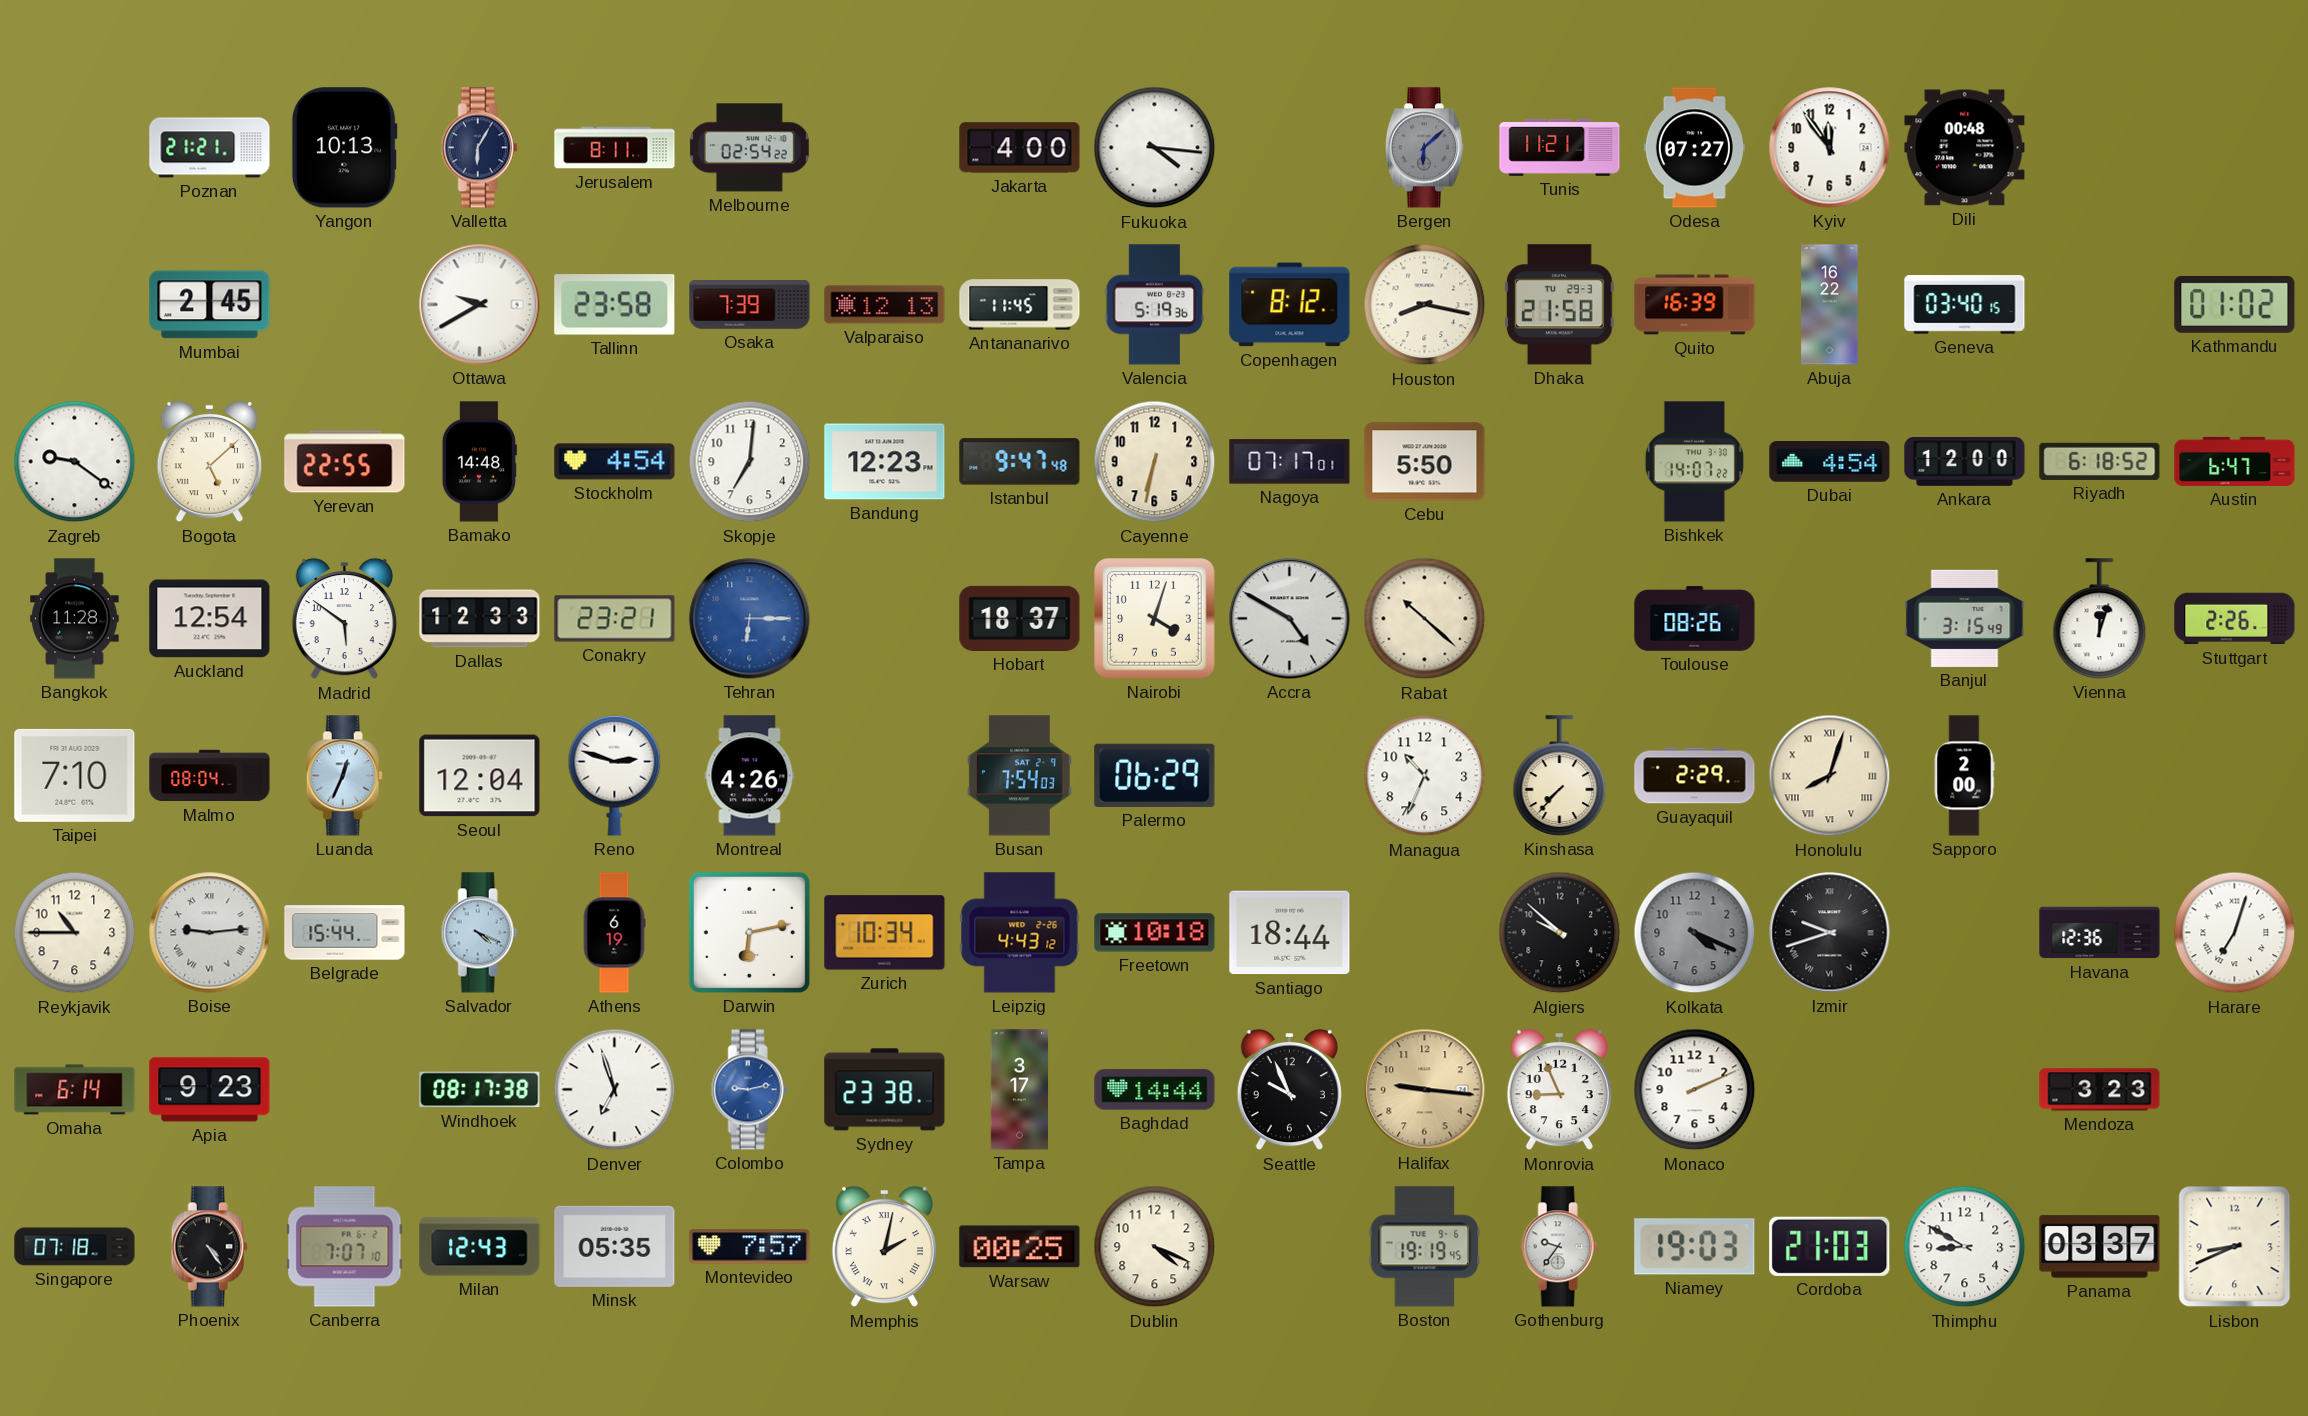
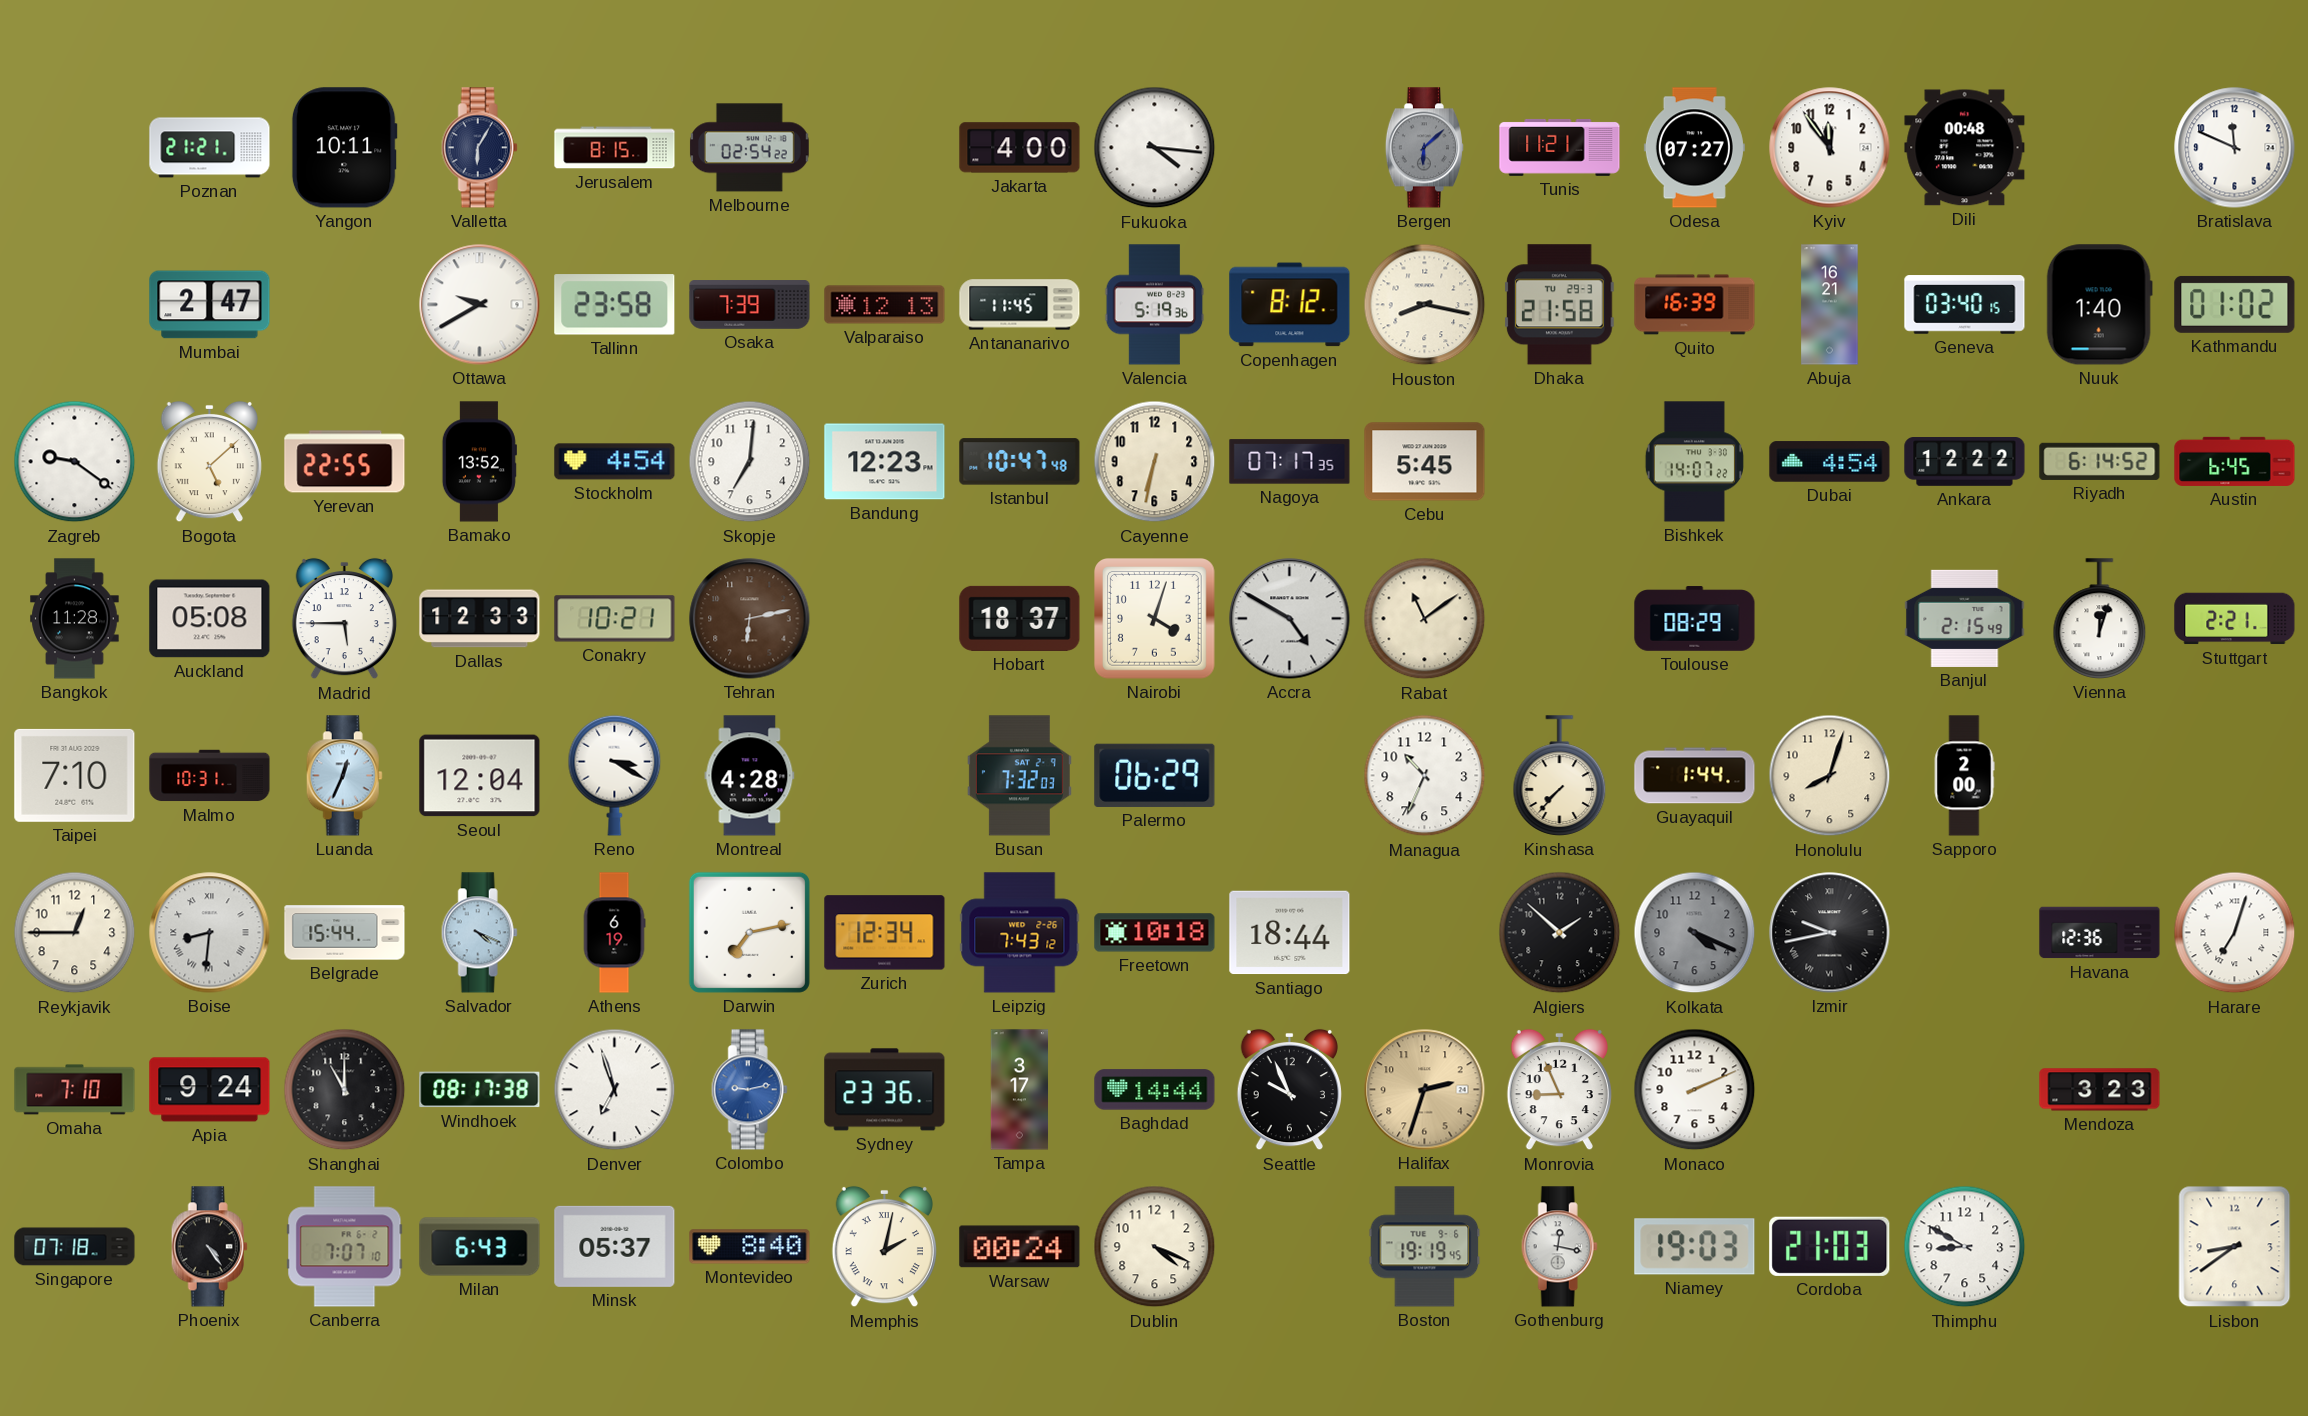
Yangon: 10:13 -> 10:11 (344, 148)
Jerusalem: 8:11 -> 8:15 (615, 148)
Bratislava: none -> 11:49 (2235, 148)
Mumbai: 2:45 -> 2:47 (210, 305)
Abuja: 16:22 -> 16:21 (1830, 305)
Nuuk: none -> 1:40 (2099, 305)
Bamako: 14:48 -> 13:52 (479, 462)
Istanbul: 9:47 -> 10:47 (1020, 462)
Nagoya: 07:17:01 -> 07:17:35 (1290, 462)
Cebu: 5:50 -> 5:45 (1425, 462)
Ankara: 12:00 -> 12:22 (1965, 462)
Riyadh: 6:18 -> 6:14 (2100, 461)
Austin: 6:47 -> 6:45 (2235, 461)
Auckland: 12:54 -> 05:08 (210, 619)
Madrid: 5:51 -> 5:45 (344, 619)
Conakry: 23:21 -> 10:21 (615, 619)
Tehran: 6:15 -> 6:13 (750, 619)
Tehran dial: blue -> brown (750, 619)
Rabat: 10:22 -> 11:09 (1425, 619)
Toulouse: 08:26 -> 08:29 (1695, 619)
Banjul: 3:15 -> 2:15 (1965, 618)
Stuttgart: 2:26 -> 2:21 (2235, 619)
Malmo: 08:04 -> 10:31 (210, 776)
Reno: 2:48 -> 3:20 (615, 775)
Montreal: 4:26 -> 4:28 (750, 776)
Busan: 7:54 -> 7:32 (1019, 776)
Guayaquil: 2:29 -> 1:44 (1695, 776)
Honolulu numerals: Roman -> Arabic (1830, 776)
Reykjavik: 10:45 -> 12:45 (75, 933)
Boise: 9:14 -> 8:31 (210, 933)
Darwin: 6:13 -> 7:13 (749, 932)
Zurich: 10:34 -> 12:34 (885, 933)
Leipzig: 4:43 -> 7:43 (1020, 933)
Algiers: 9:52 -> 1:52 (1560, 933)
Izmir: 9:42 -> 9:43 (1830, 933)
Omaha: 6:14 -> 7:10 (75, 1090)
Apia: 9:23 -> 9:24 (210, 1090)
Shanghai: none -> 11:00 (345, 1090)
Sydney: 23:38 -> 23:36 (885, 1090)
Halifax: 9:16 -> 2:33 (1425, 1090)
Milan: 12:43 -> 6:43 (480, 1247)
Minsk: 05:35 -> 05:37 (615, 1246)
Montevideo: 7:57 -> 8:40 (750, 1247)
Warsaw: 00:25 -> 00:24 (1020, 1247)
Gothenburg: 9:36 -> 12:17 (1559, 1247)
Panama: 03:37 -> none (2100, 1247)
Lisbon: 8:41 -> 8:39 (2235, 1247)
